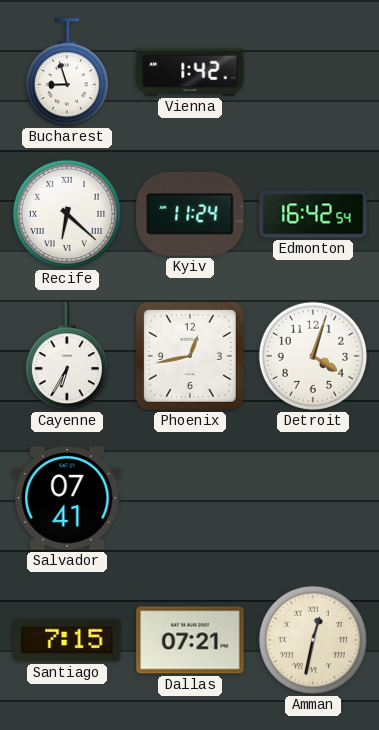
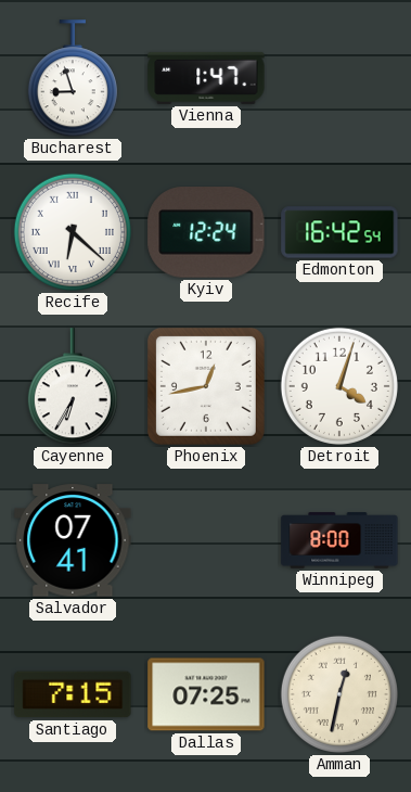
Vienna: 1:42 -> 1:47 (206, 78)
Kyiv: 11:24 -> 12:24 (206, 232)
Winnipeg: none -> 8:00 (339, 540)
Dallas: 07:21 -> 07:25 (206, 694)
